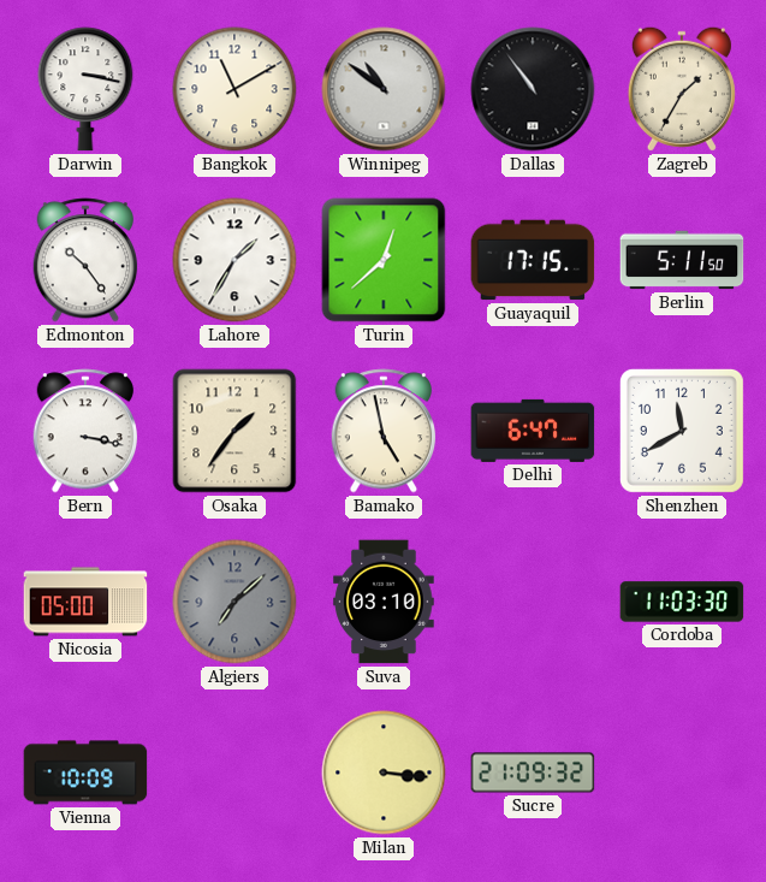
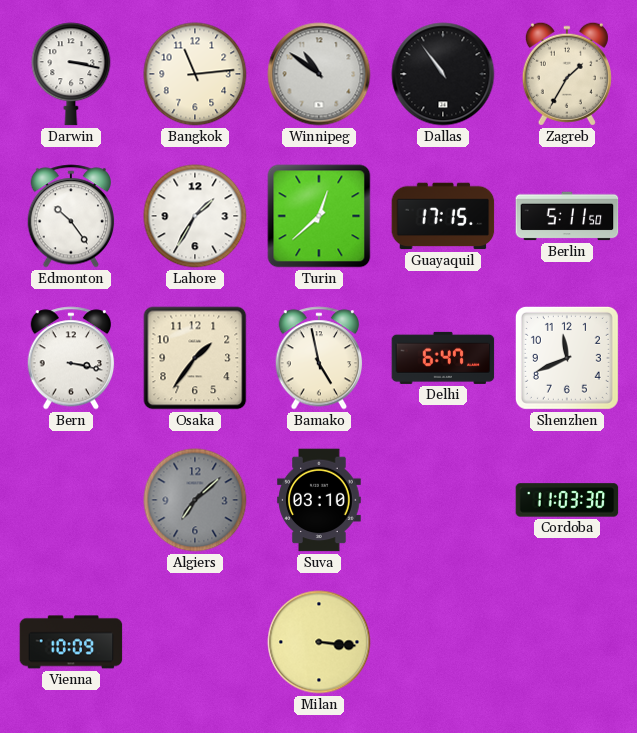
Bangkok: 11:10 -> 11:14 (195, 74)
Shenzhen: 11:40 -> 11:41 (567, 358)
Nicosia: 05:00 -> none (85, 602)
Sucre: 21:09 -> none (533, 773)
